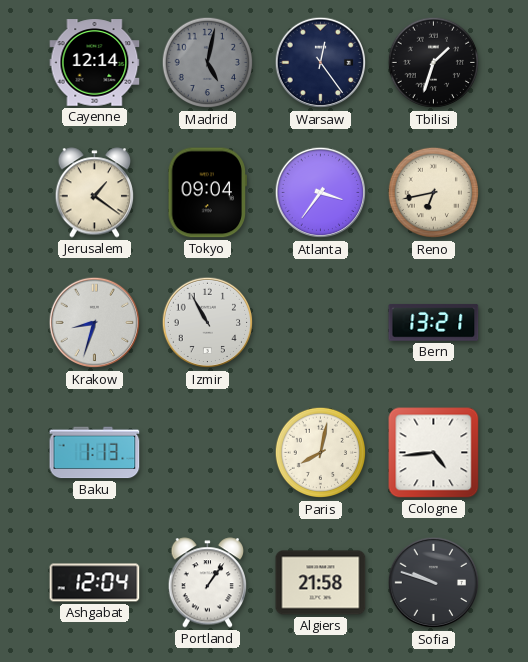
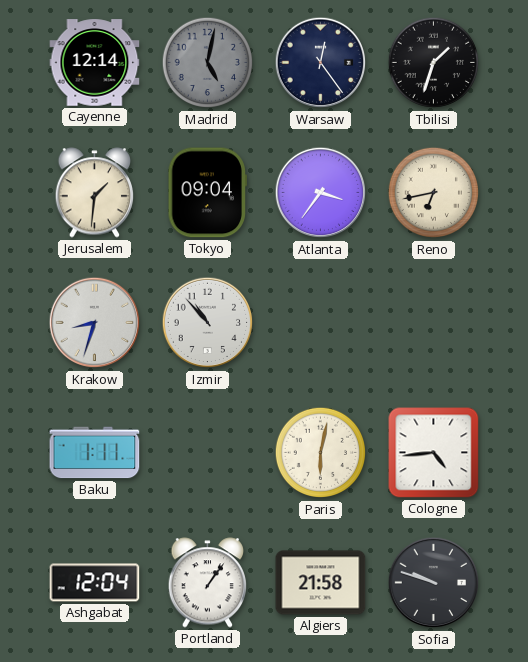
Jerusalem: 1:21 -> 1:31 (95, 193)
Izmir: 10:55 -> 10:53 (208, 323)
Bern: 13:21 -> none (434, 322)
Baku: 1:13 -> 1:11 (95, 453)
Paris: 8:02 -> 6:02 (321, 453)
